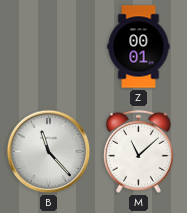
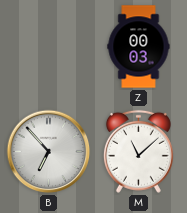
Z: 00:01 -> 00:03 (139, 47)
B: 11:23 -> 6:53 (49, 152)
